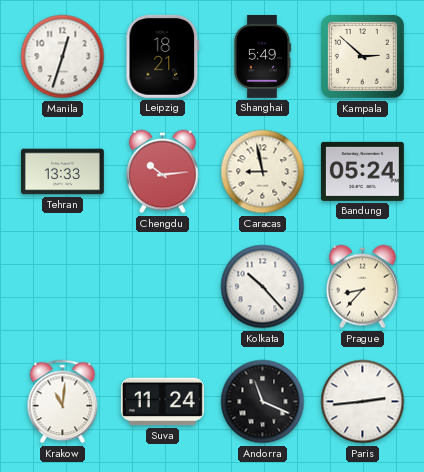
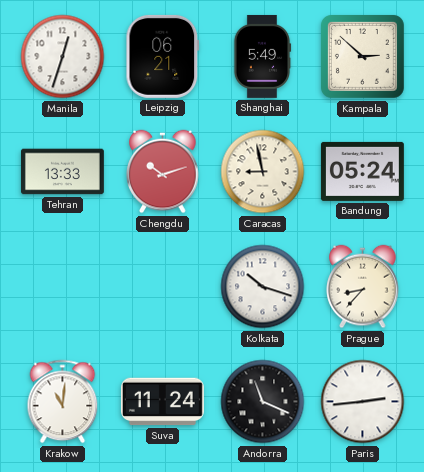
Leipzig: 18:21 -> 06:21 (163, 56)
Chengdu: 10:14 -> 10:12 (163, 172)
Kolkata: 10:23 -> 10:18 (263, 287)
